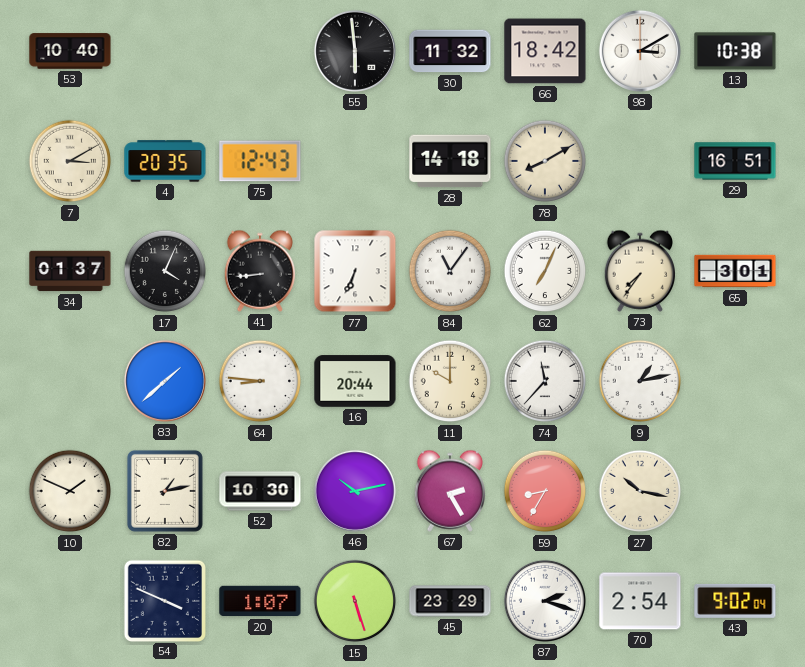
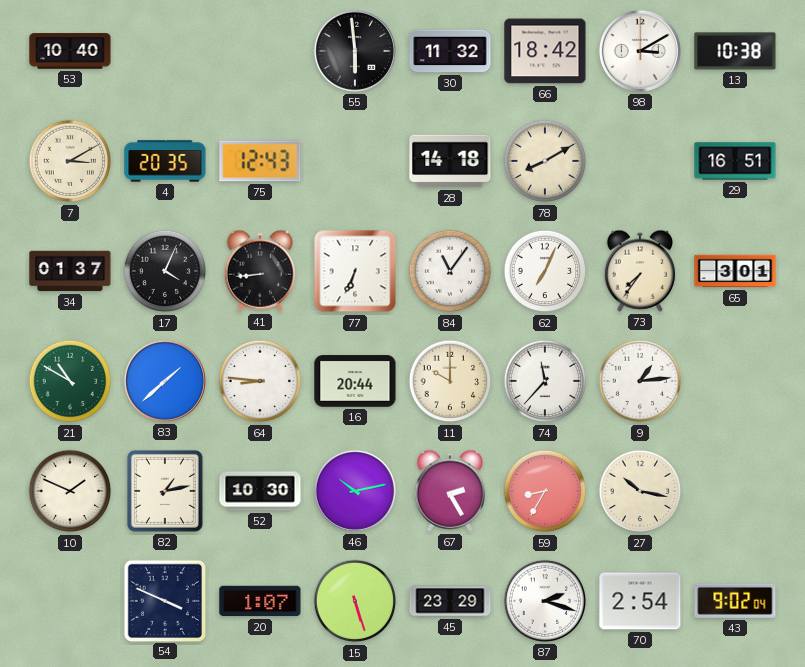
21: none -> 10:50 (70, 381)
9: 1:13 -> 1:14 (640, 381)
